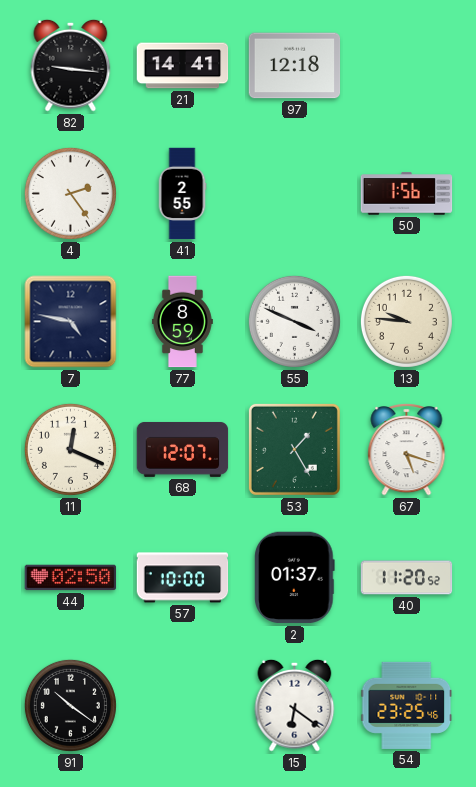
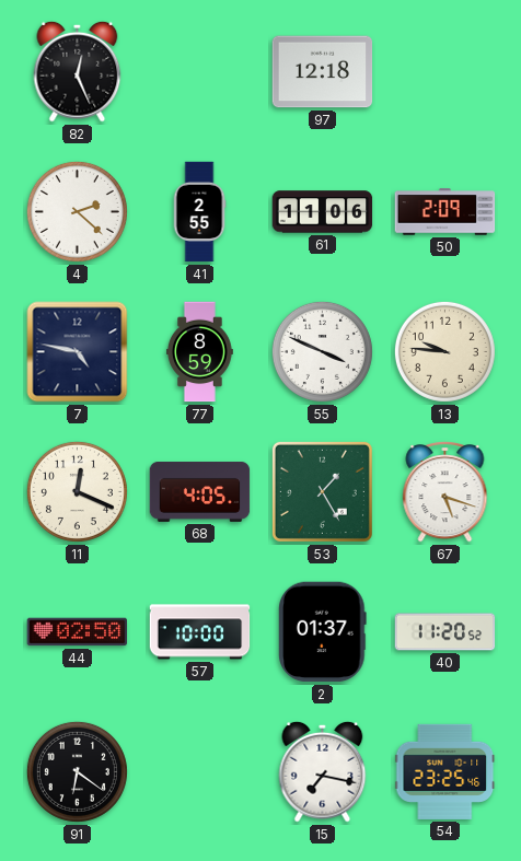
82: 9:16 -> 12:26 (78, 71)
21: 14:41 -> none (183, 66)
4: 2:24 -> 2:22 (77, 211)
61: none -> 11:06 (323, 212)
50: 1:56 -> 2:09 (445, 212)
68: 12:07 -> 4:05 (200, 491)
91: 10:21 -> 6:21 (77, 771)
15: 6:21 -> 7:17 (323, 771)
